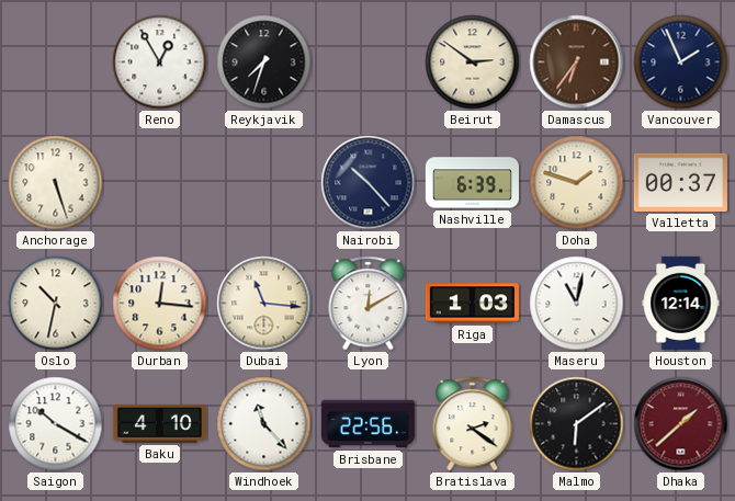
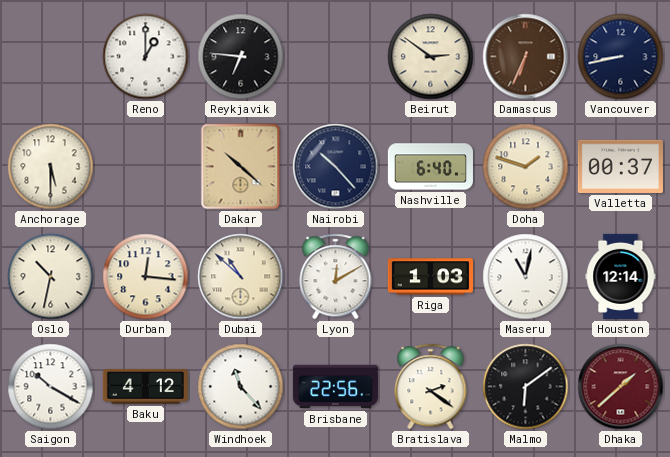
Reno: 12:55 -> 1:00 (146, 57)
Reykjavik: 7:33 -> 6:46 (241, 57)
Damascus: 6:36 -> 6:34 (526, 57)
Vancouver: 1:56 -> 8:43 (621, 57)
Anchorage: 5:27 -> 5:30 (51, 167)
Dakar: none -> 10:22 (241, 167)
Nashville: 6:39 -> 6:40 (430, 167)
Dubai: 11:16 -> 10:52 (241, 277)
Baku: 4:10 -> 4:12 (145, 387)
